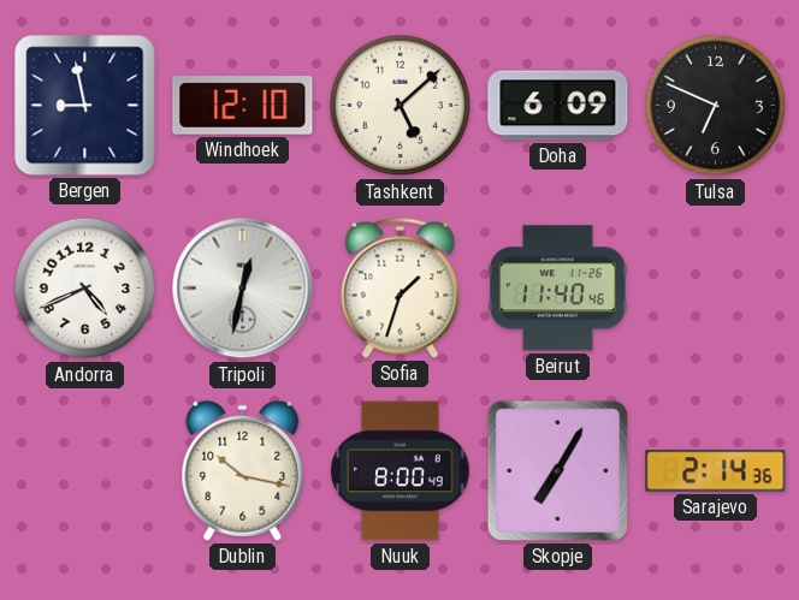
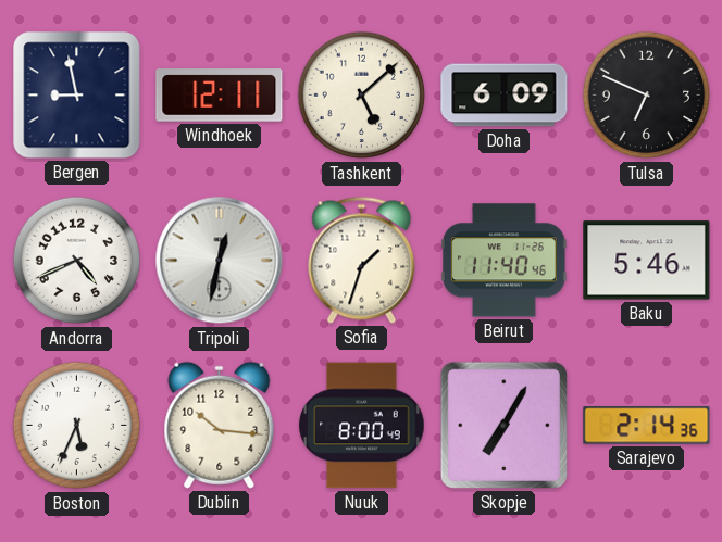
Windhoek: 12:10 -> 12:11 (220, 96)
Baku: none -> 5:46 (647, 261)
Boston: none -> 5:34 (77, 426)
Dublin: 10:17 -> 10:16 (220, 425)
